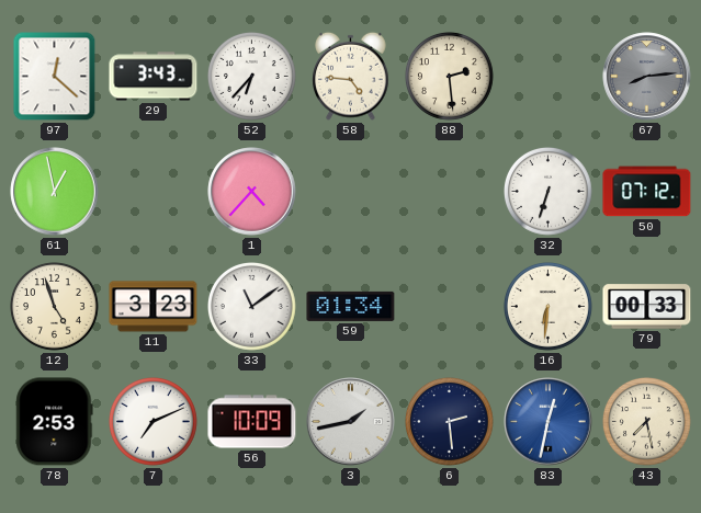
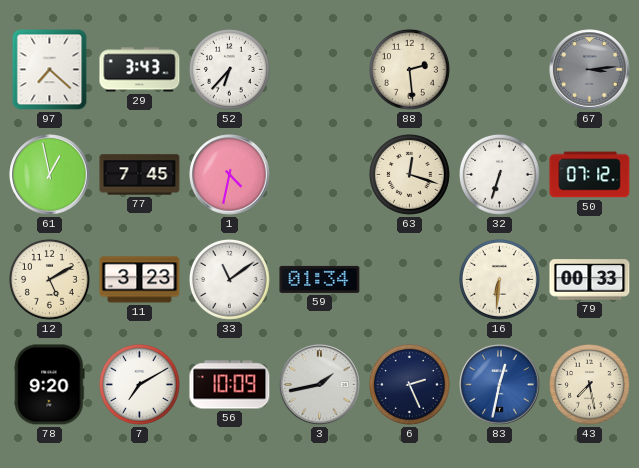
97: 12:22 -> 7:22 (50, 70)
58: 4:46 -> none (351, 76)
67: 8:14 -> 3:14 (590, 70)
77: none -> 7:45 (140, 175)
1: 4:37 -> 4:32 (230, 175)
63: none -> 12:18 (410, 175)
12: 4:57 -> 5:10 (50, 280)
78: 2:53 -> 9:20 (50, 385)
7: 7:11 -> 7:10 (140, 385)
6: 2:29 -> 2:26 (410, 385)
